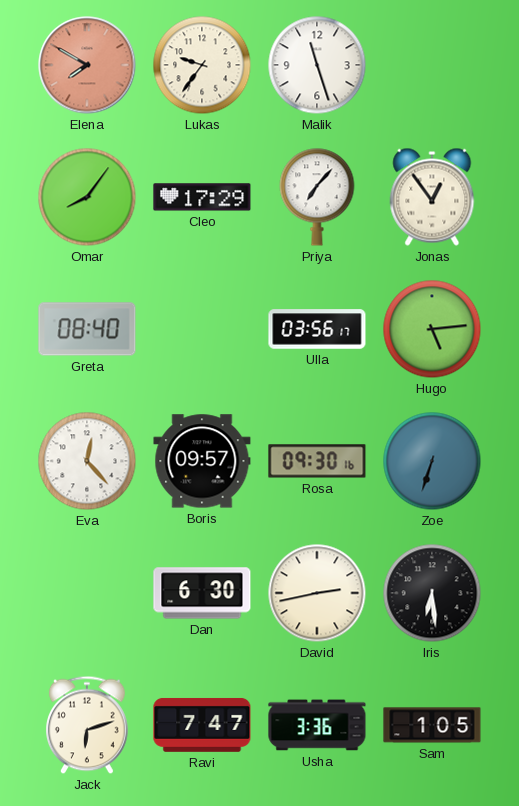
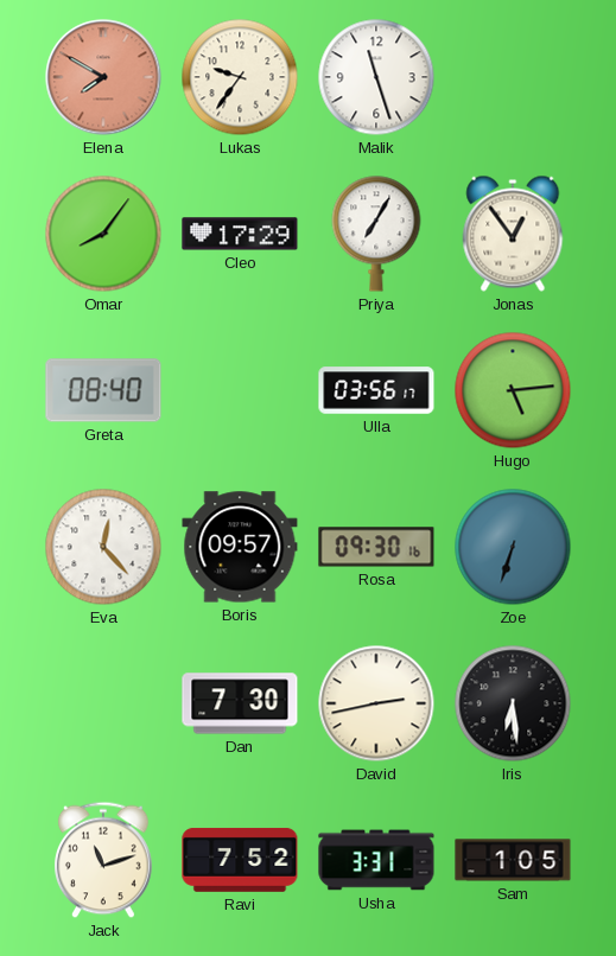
Priya: 7:07 -> 7:05 (376, 234)
Dan: 6:30 -> 7:30 (240, 703)
Jack: 6:12 -> 11:12 (104, 860)
Ravi: 7:47 -> 7:52 (240, 860)
Usha: 3:36 -> 3:31 (376, 860)
